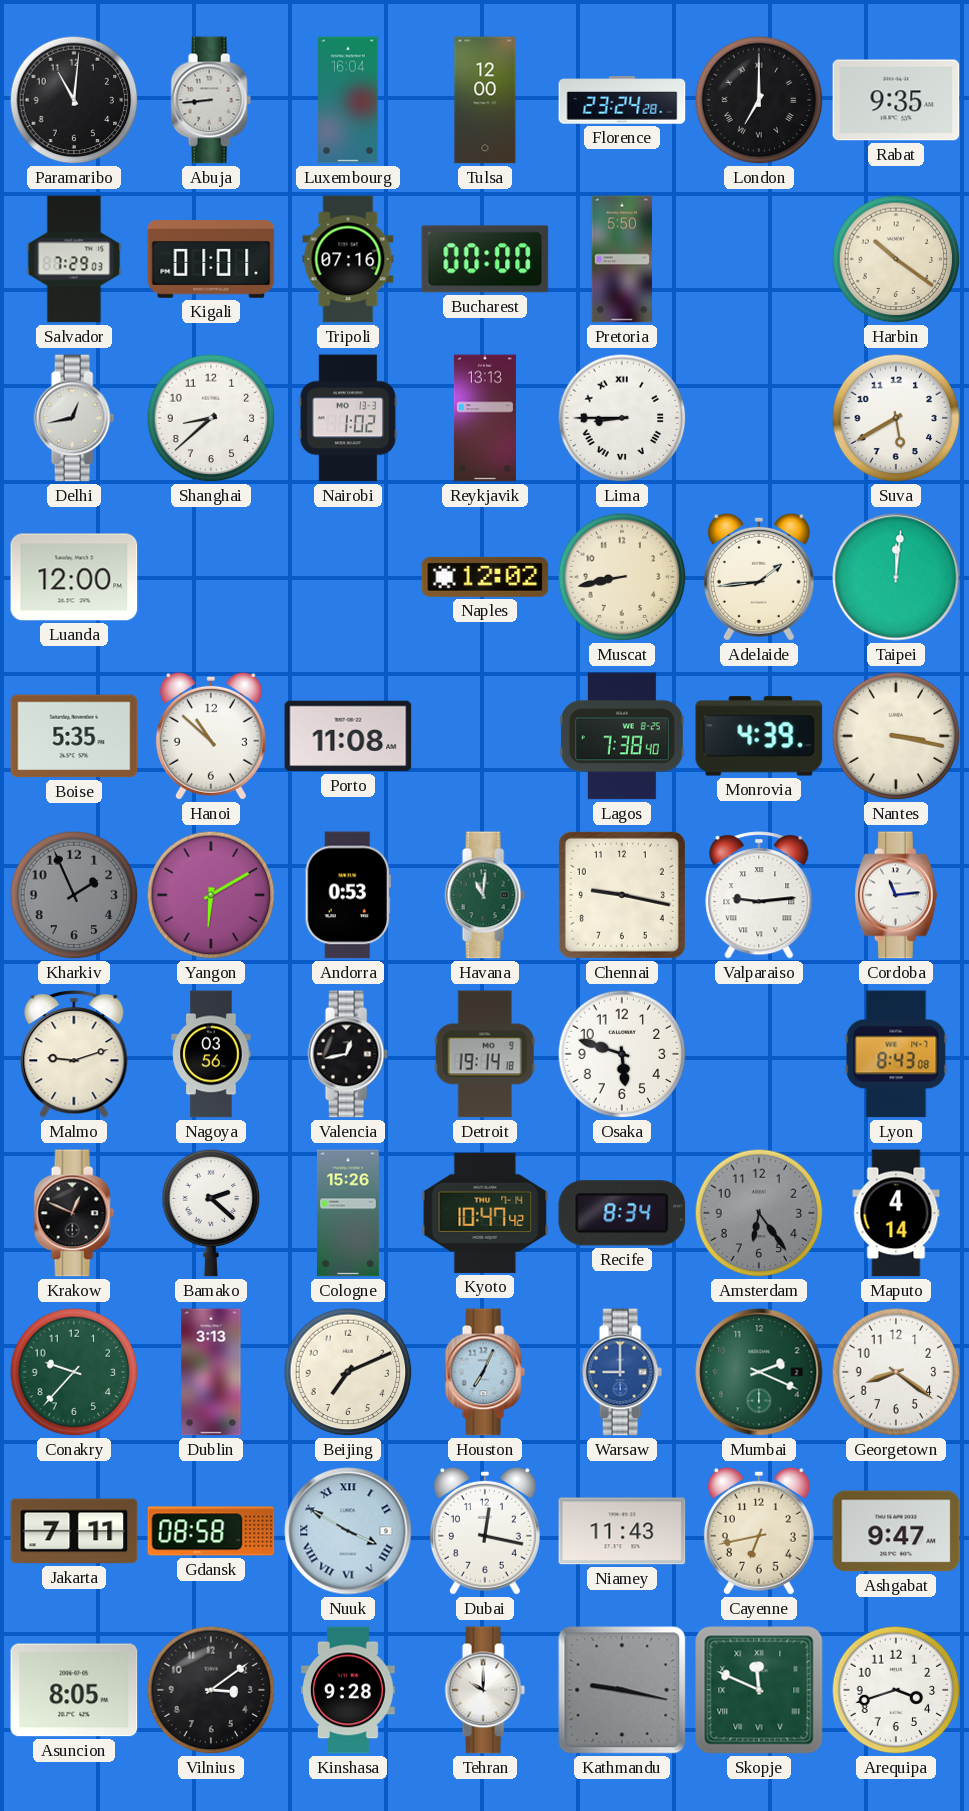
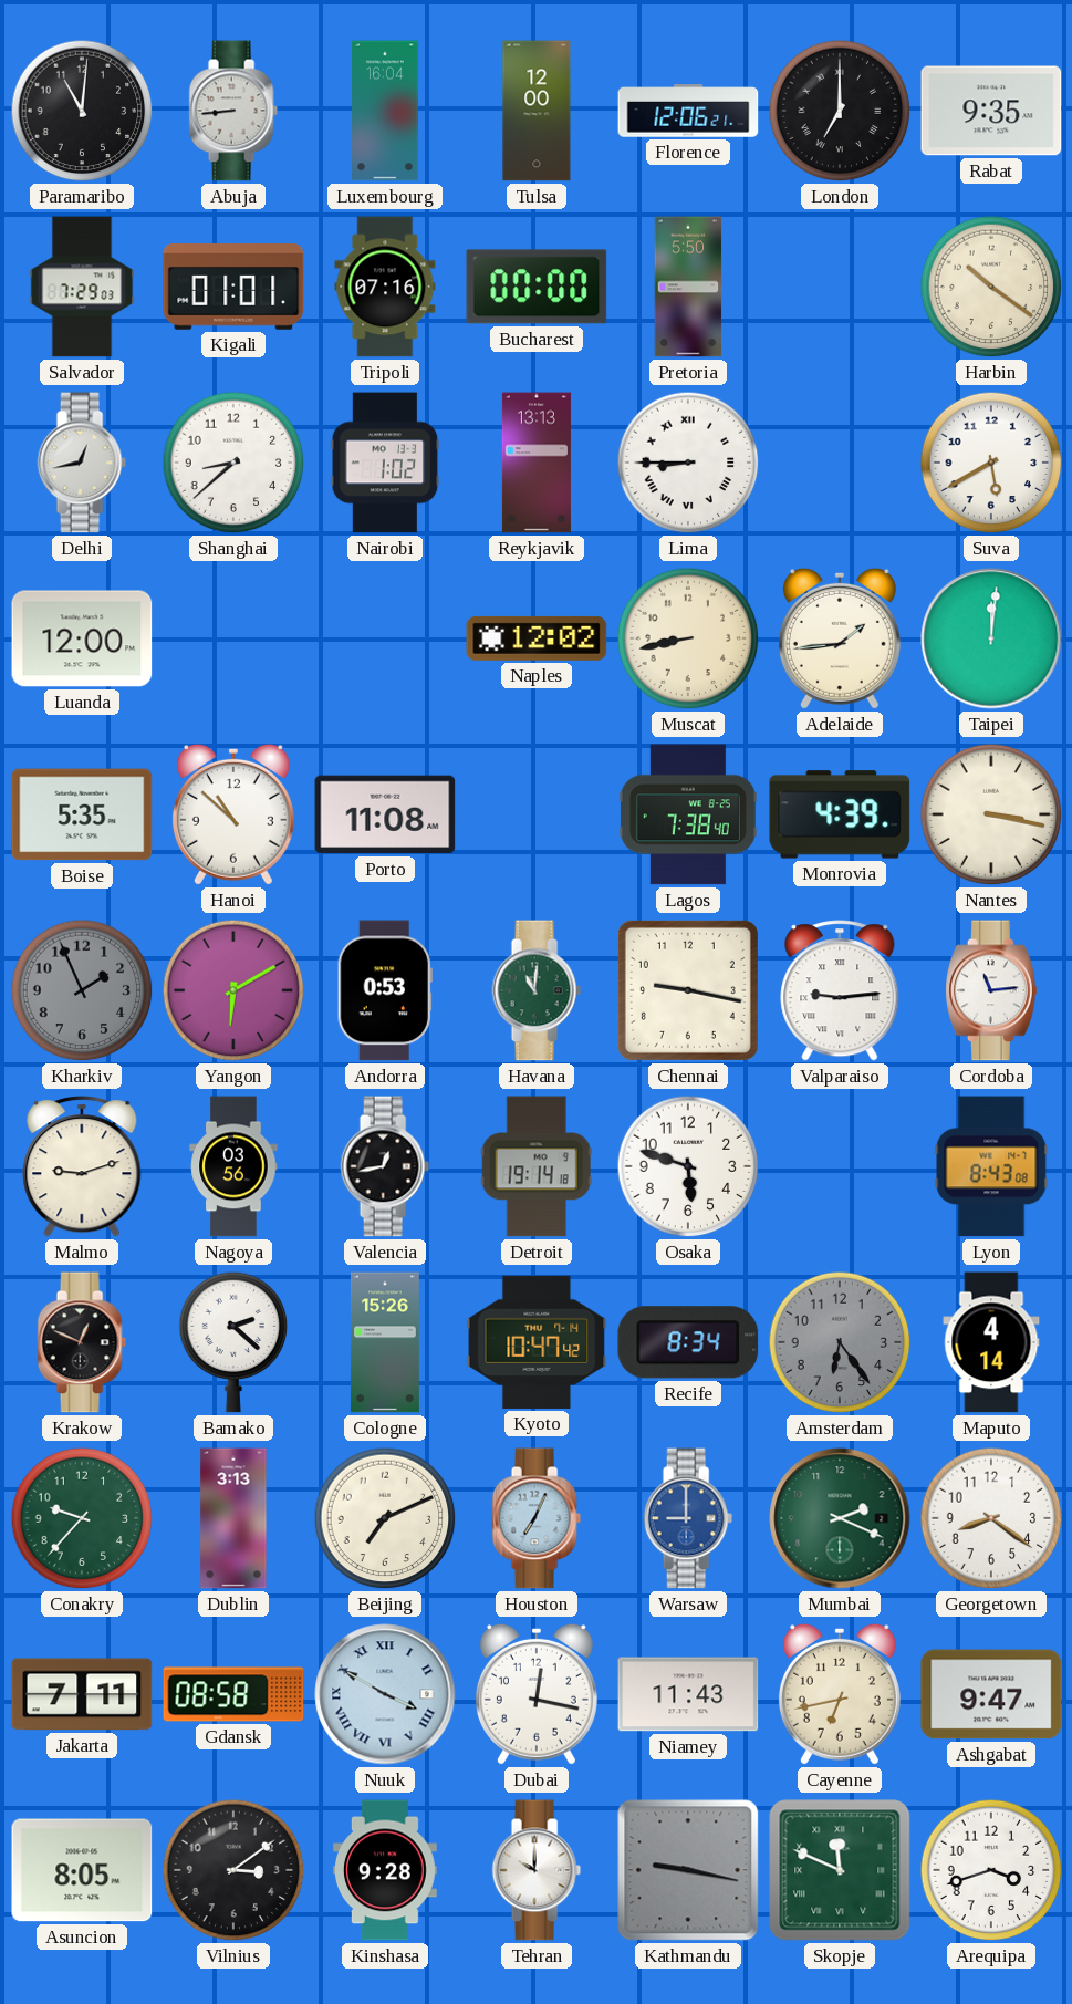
Florence: 23:24 -> 12:06 (688, 111)
